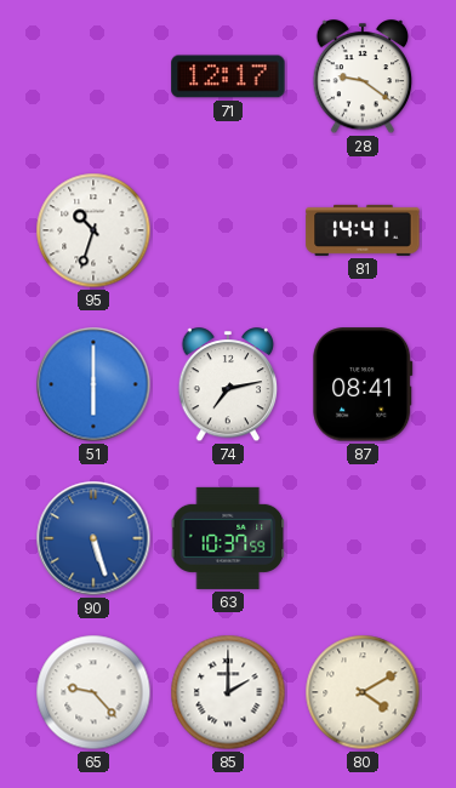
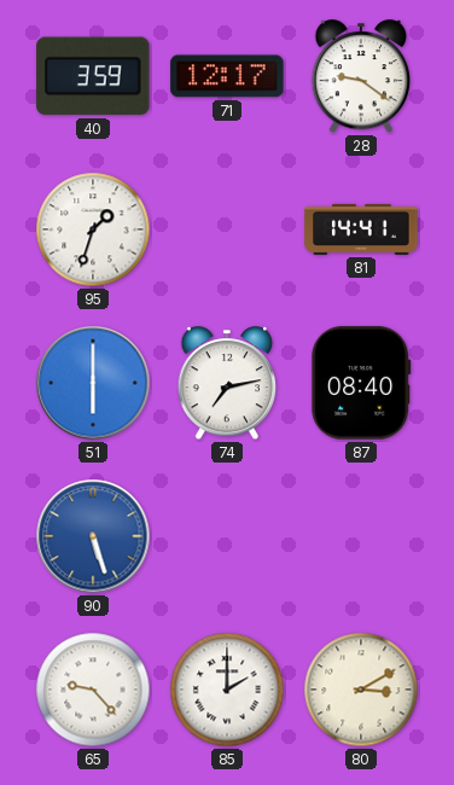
40: none -> 3:59 (93, 76)
95: 10:33 -> 1:33 (93, 229)
87: 08:41 -> 08:40 (361, 383)
63: 10:37 -> none (228, 538)
80: 4:10 -> 3:10 (361, 690)
